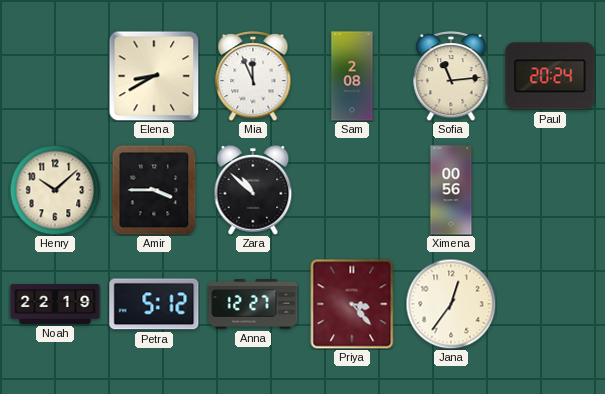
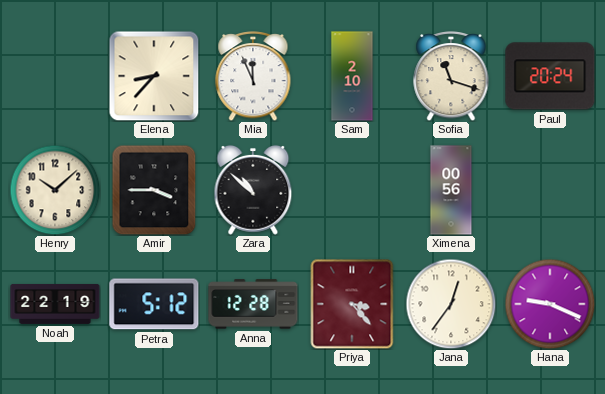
Elena: 8:40 -> 8:37 (154, 76)
Sam: 2:08 -> 2:10 (352, 76)
Sofia: 11:14 -> 11:18 (451, 77)
Anna: 12:27 -> 12:28 (253, 304)
Hana: none -> 9:19 (550, 304)
